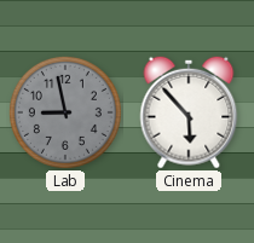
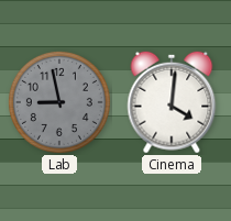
Cinema: 5:53 -> 4:01 (172, 102)
